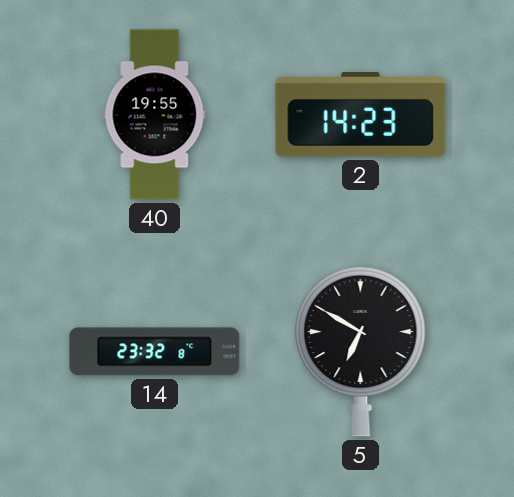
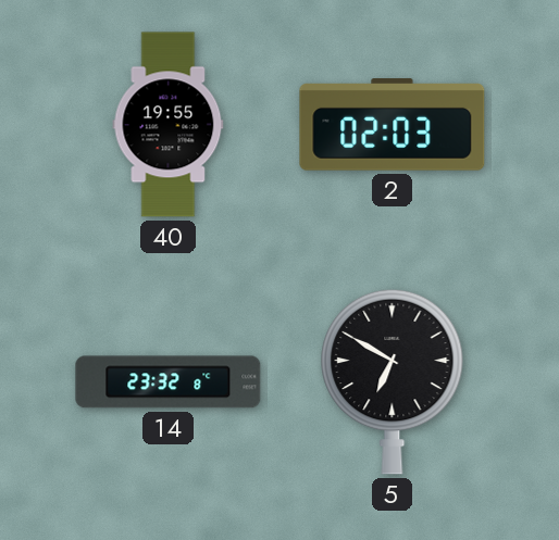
2: 14:23 -> 02:03 (393, 125)
